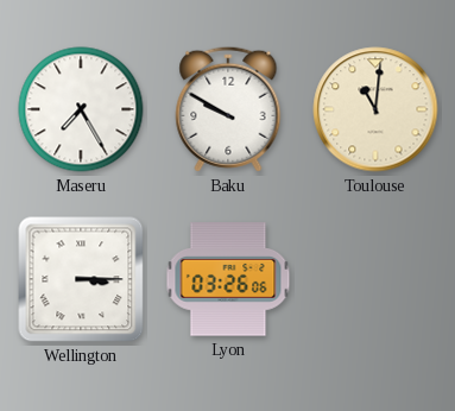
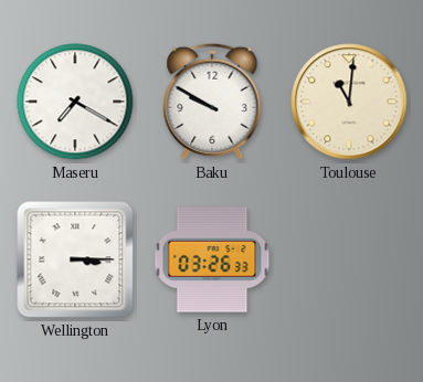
Maseru: 7:25 -> 7:20 (75, 102)
Lyon: 03:26:06 -> 03:26:33 (212, 259)
